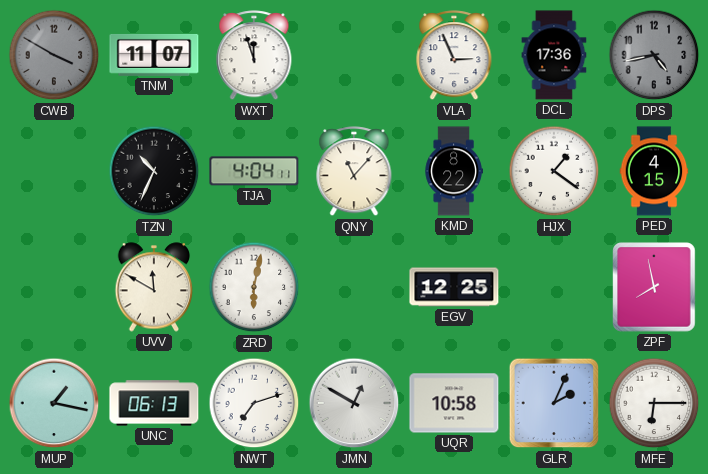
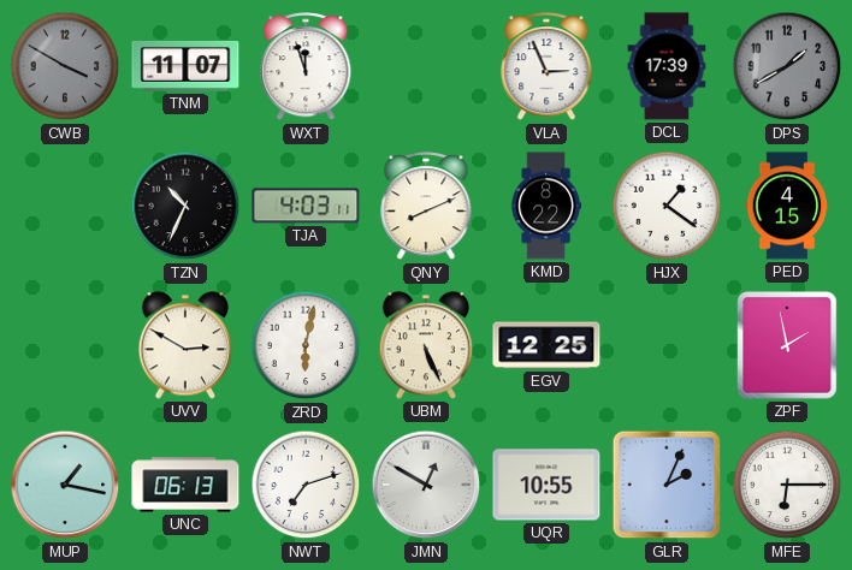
DCL: 17:36 -> 17:39 (667, 66)
DPS: 4:43 -> 1:40 (787, 66)
TJA: 4:04 -> 4:03 (306, 206)
QNY: 11:07 -> 8:11 (426, 207)
UVV: 11:50 -> 2:50 (185, 345)
UBM: none -> 5:26 (426, 345)
ZPF: 7:58 -> 1:58 (787, 345)
UQR: 10:58 -> 10:55 (546, 485)
